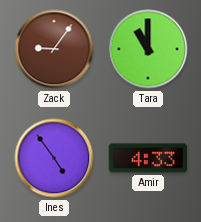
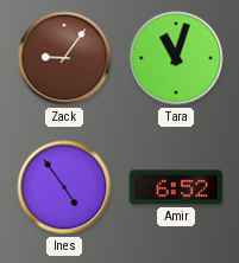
Tara: 11:00 -> 11:03 (176, 58)
Amir: 4:33 -> 6:52 (176, 187)
